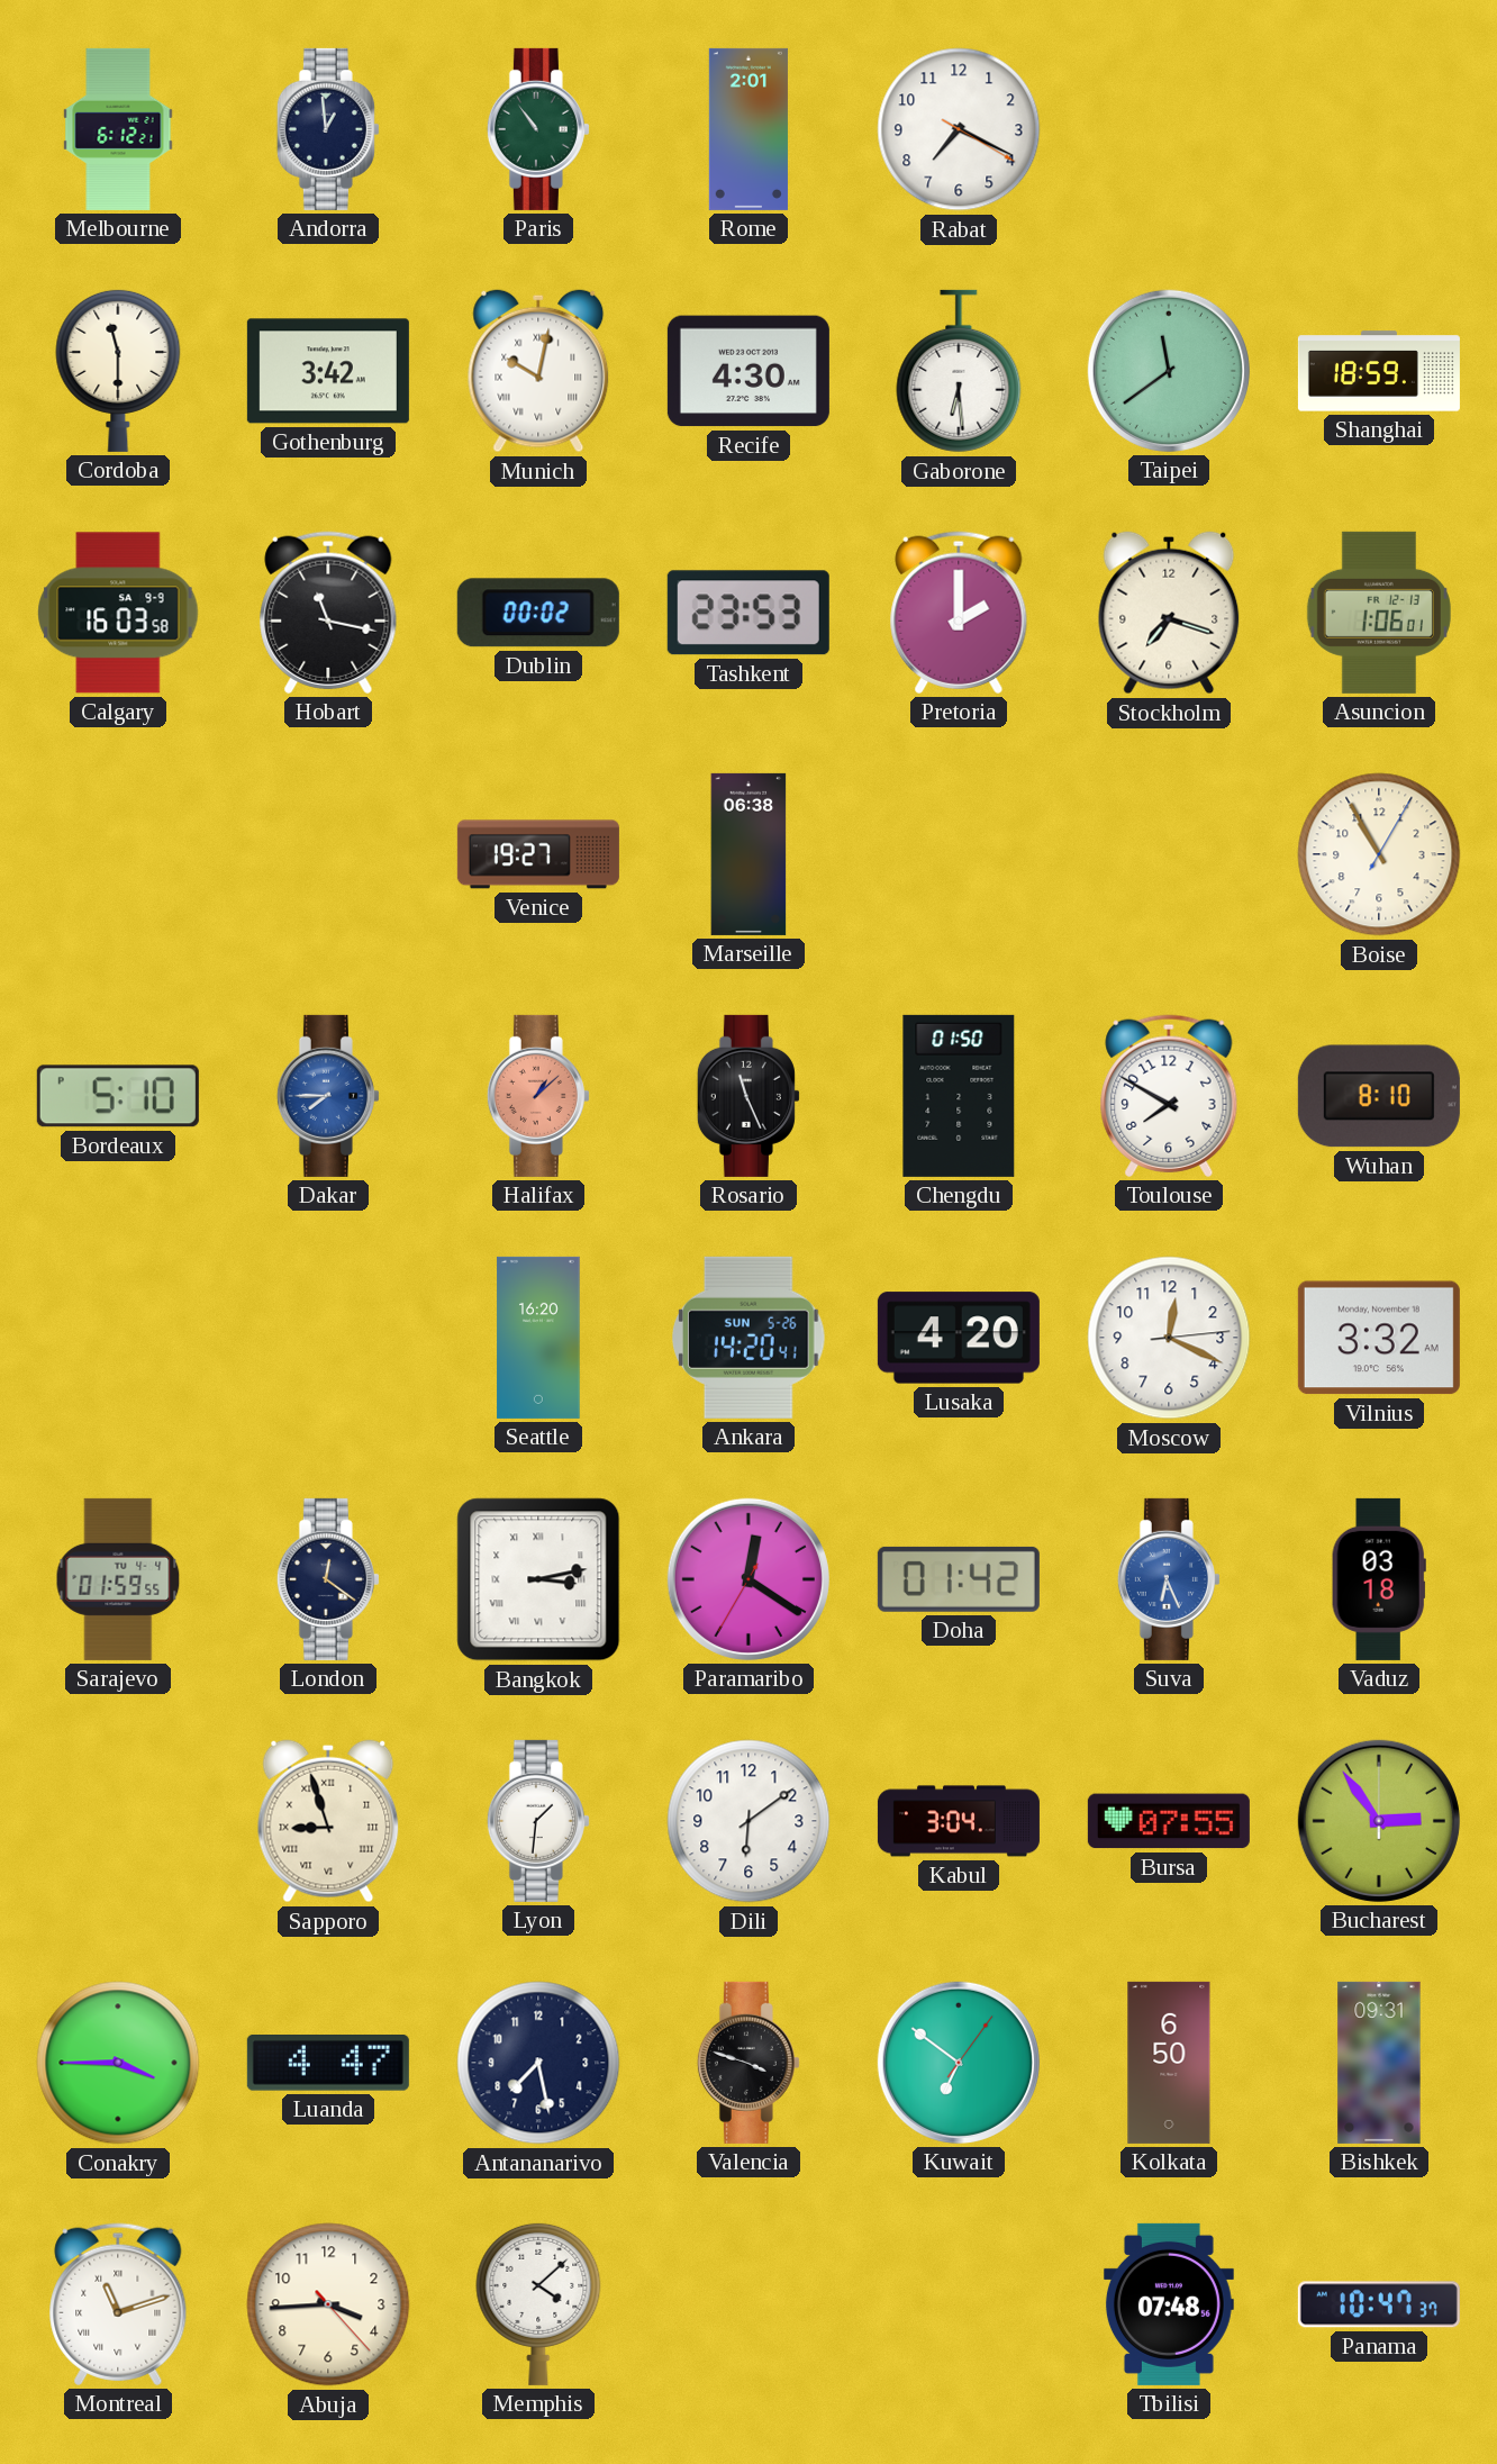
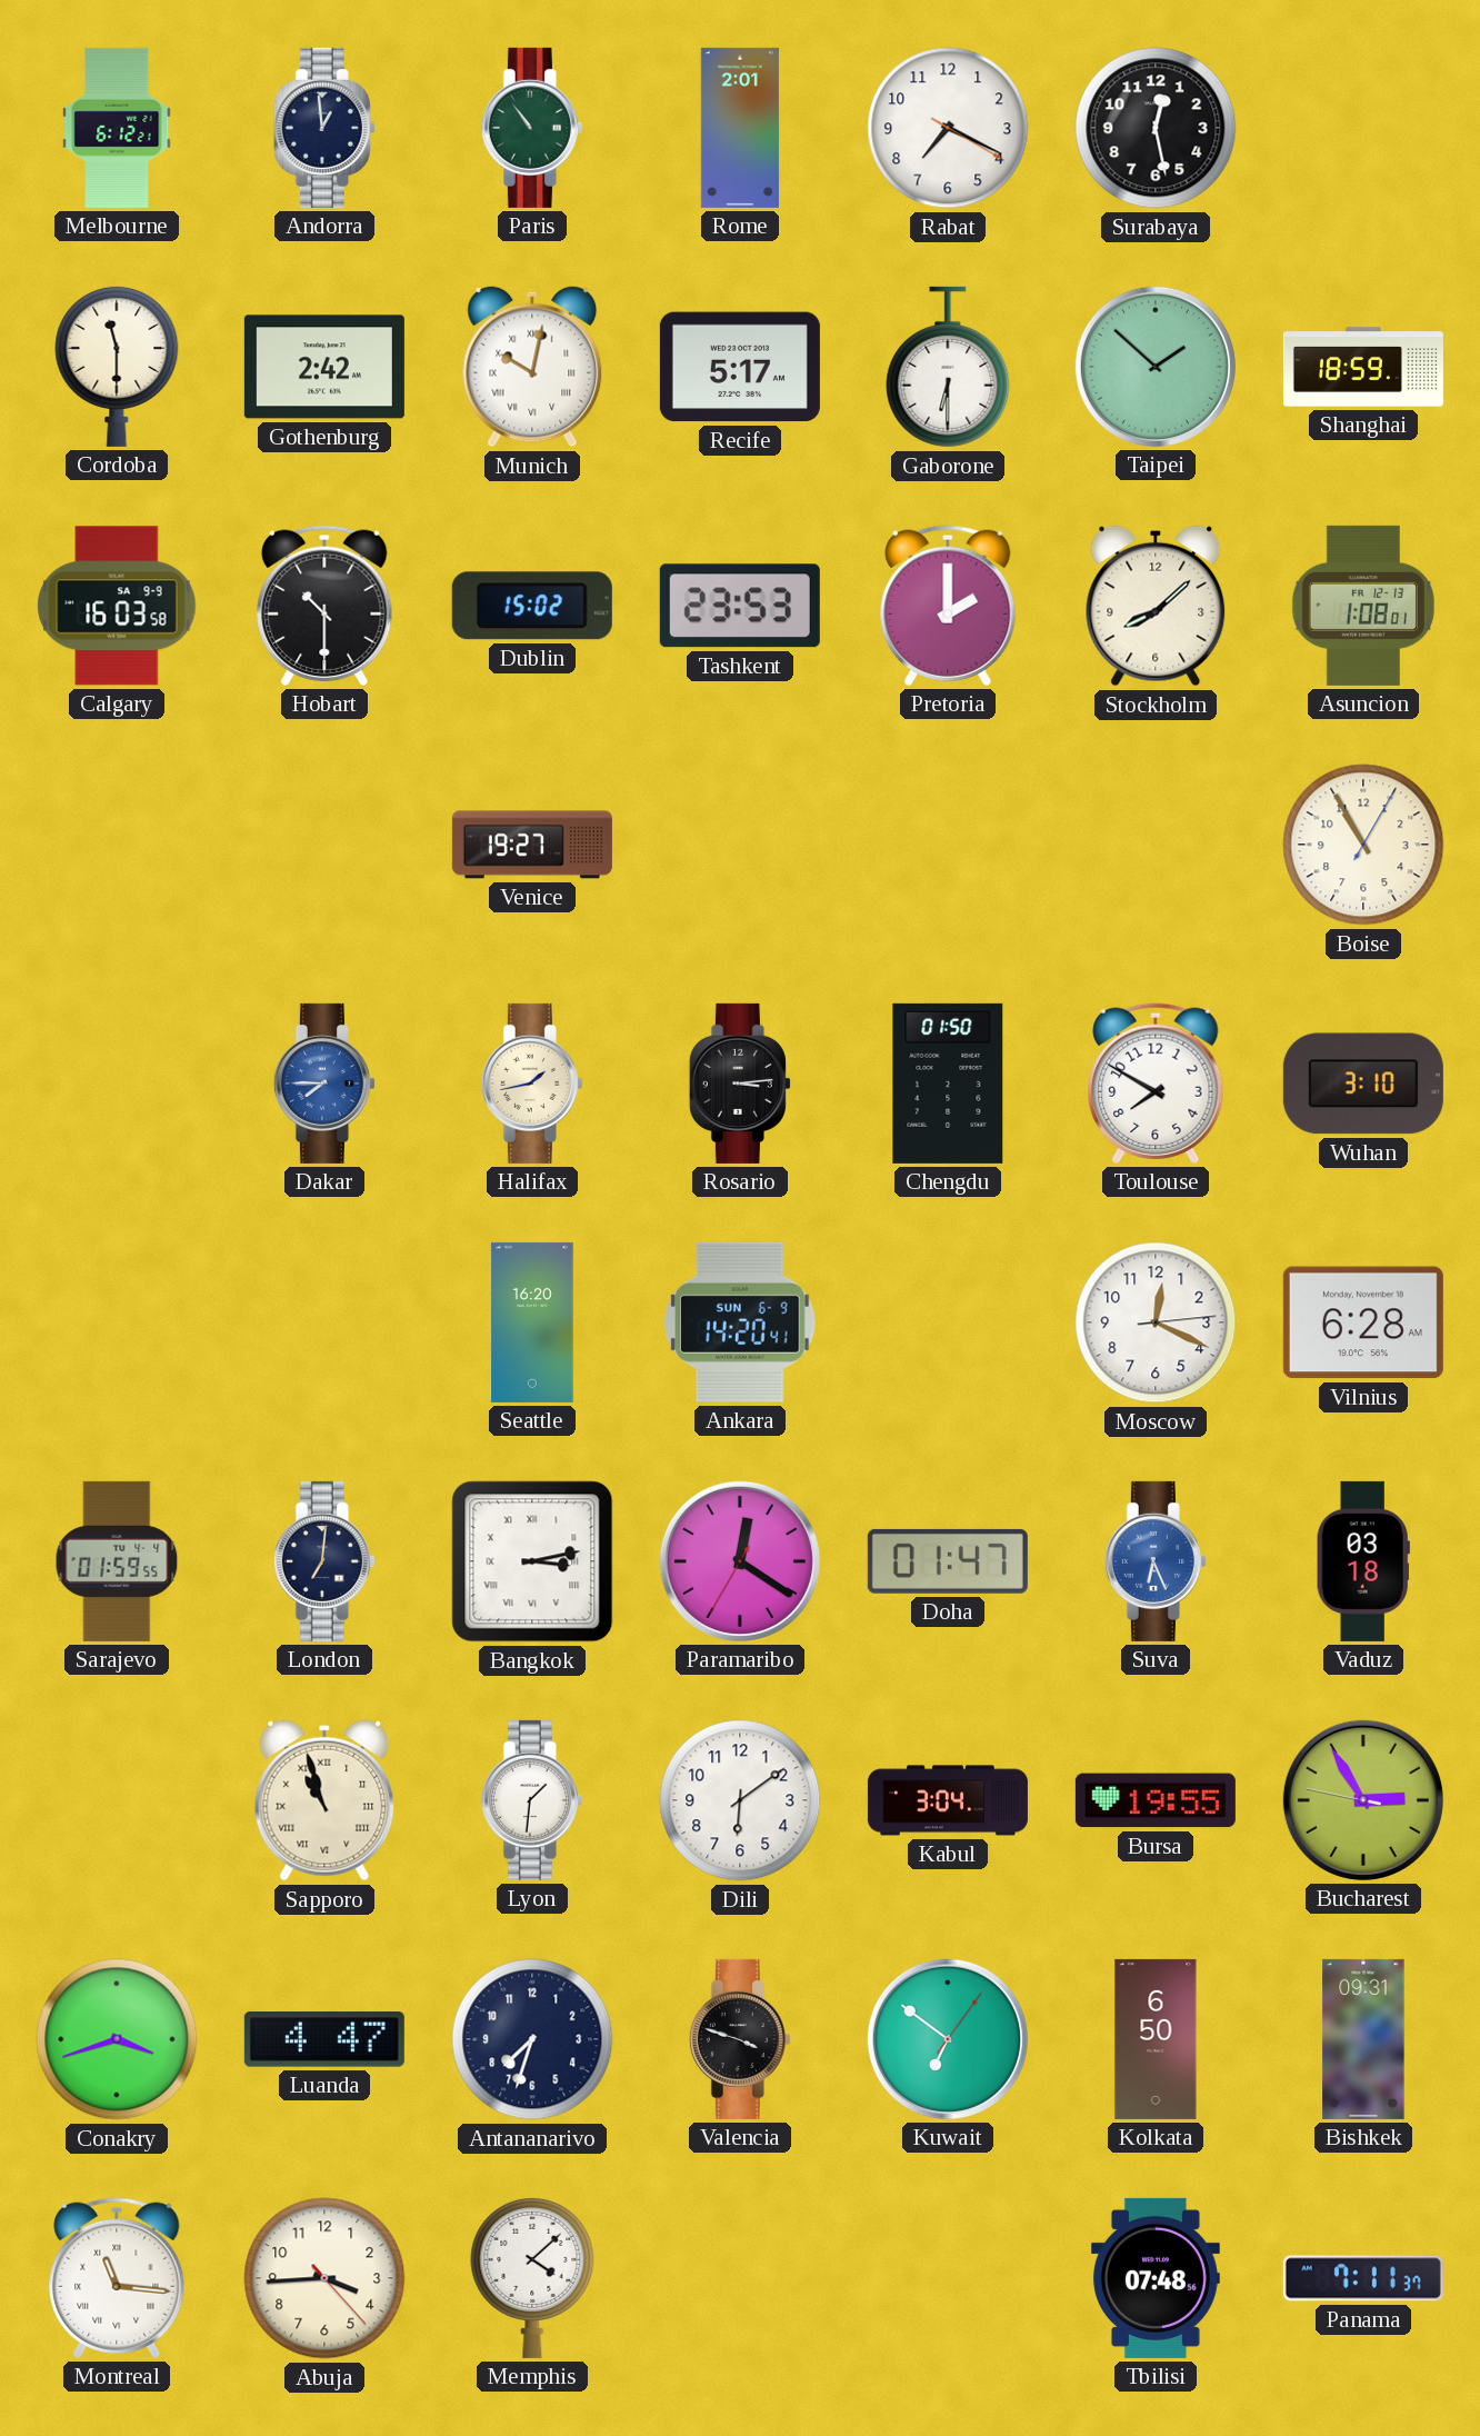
Surabaya: none -> 12:28 (1156, 128)
Gothenburg: 3:42 -> 2:42 (324, 367)
Recife: 4:30 -> 5:17 (740, 367)
Gaborone: 6:29 -> 6:30 (948, 367)
Taipei: 11:39 -> 1:52 (1156, 367)
Hobart: 11:17 -> 10:30 (324, 606)
Dublin: 00:02 -> 15:02 (532, 606)
Stockholm: 7:18 -> 8:08 (1156, 606)
Asuncion: 1:06 -> 1:08 (1363, 606)
Marseille: 06:38 -> none (748, 854)
Bordeaux: 5:10 -> none (118, 1096)
Halifax: 1:08 -> 1:43 (532, 1084)
Halifax dial: salmon -> cream (532, 1084)
Rosario: 11:26 -> 3:14 (740, 1084)
Wuhan: 8:10 -> 3:10 (1363, 1084)
Ankara date: SUN 5-26 -> SUN 6-9 (740, 1322)
Lusaka: 4:20 -> none (959, 1338)
Vilnius: 3:32 -> 6:28 (1363, 1322)
London: 12:21 -> 7:01 (324, 1561)
Doha: 01:42 -> 01:47 (948, 1561)
Sapporo: 8:57 -> 10:57 (324, 1800)
Bursa: 07:55 -> 19:55 (1156, 1800)
Bucharest: 2:54:00 -> 2:54:47 (1363, 1800)
Conakry: 3:45 -> 3:42 (117, 2039)
Antananarivo: 7:28 -> 7:33 (532, 2039)
Montreal: 11:12 -> 11:16 (117, 2278)
Panama: 10:47 -> 7:11 (1363, 2278)
